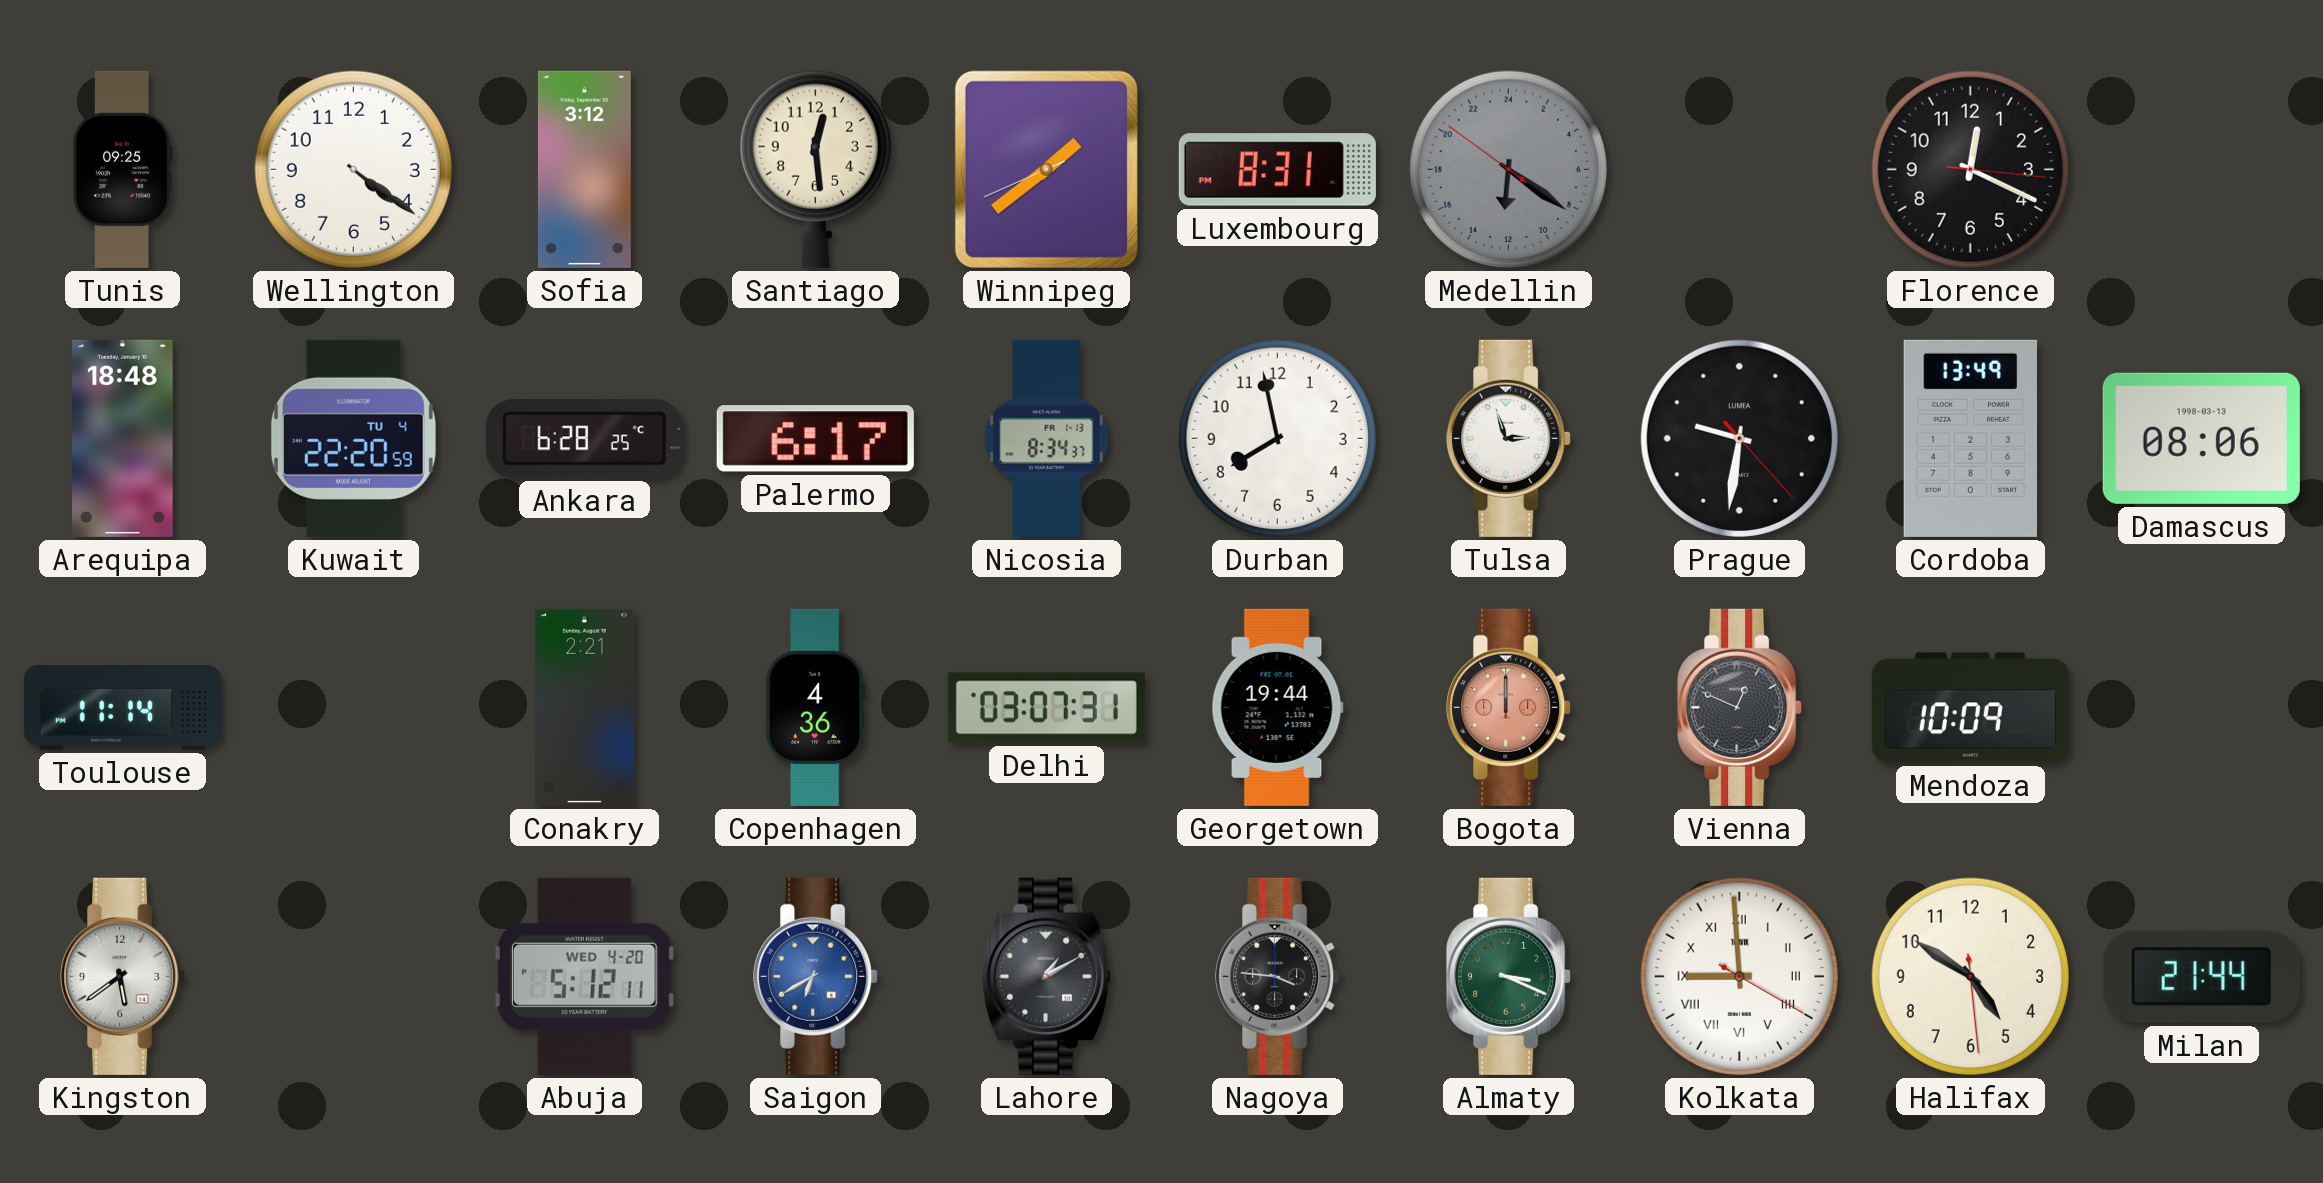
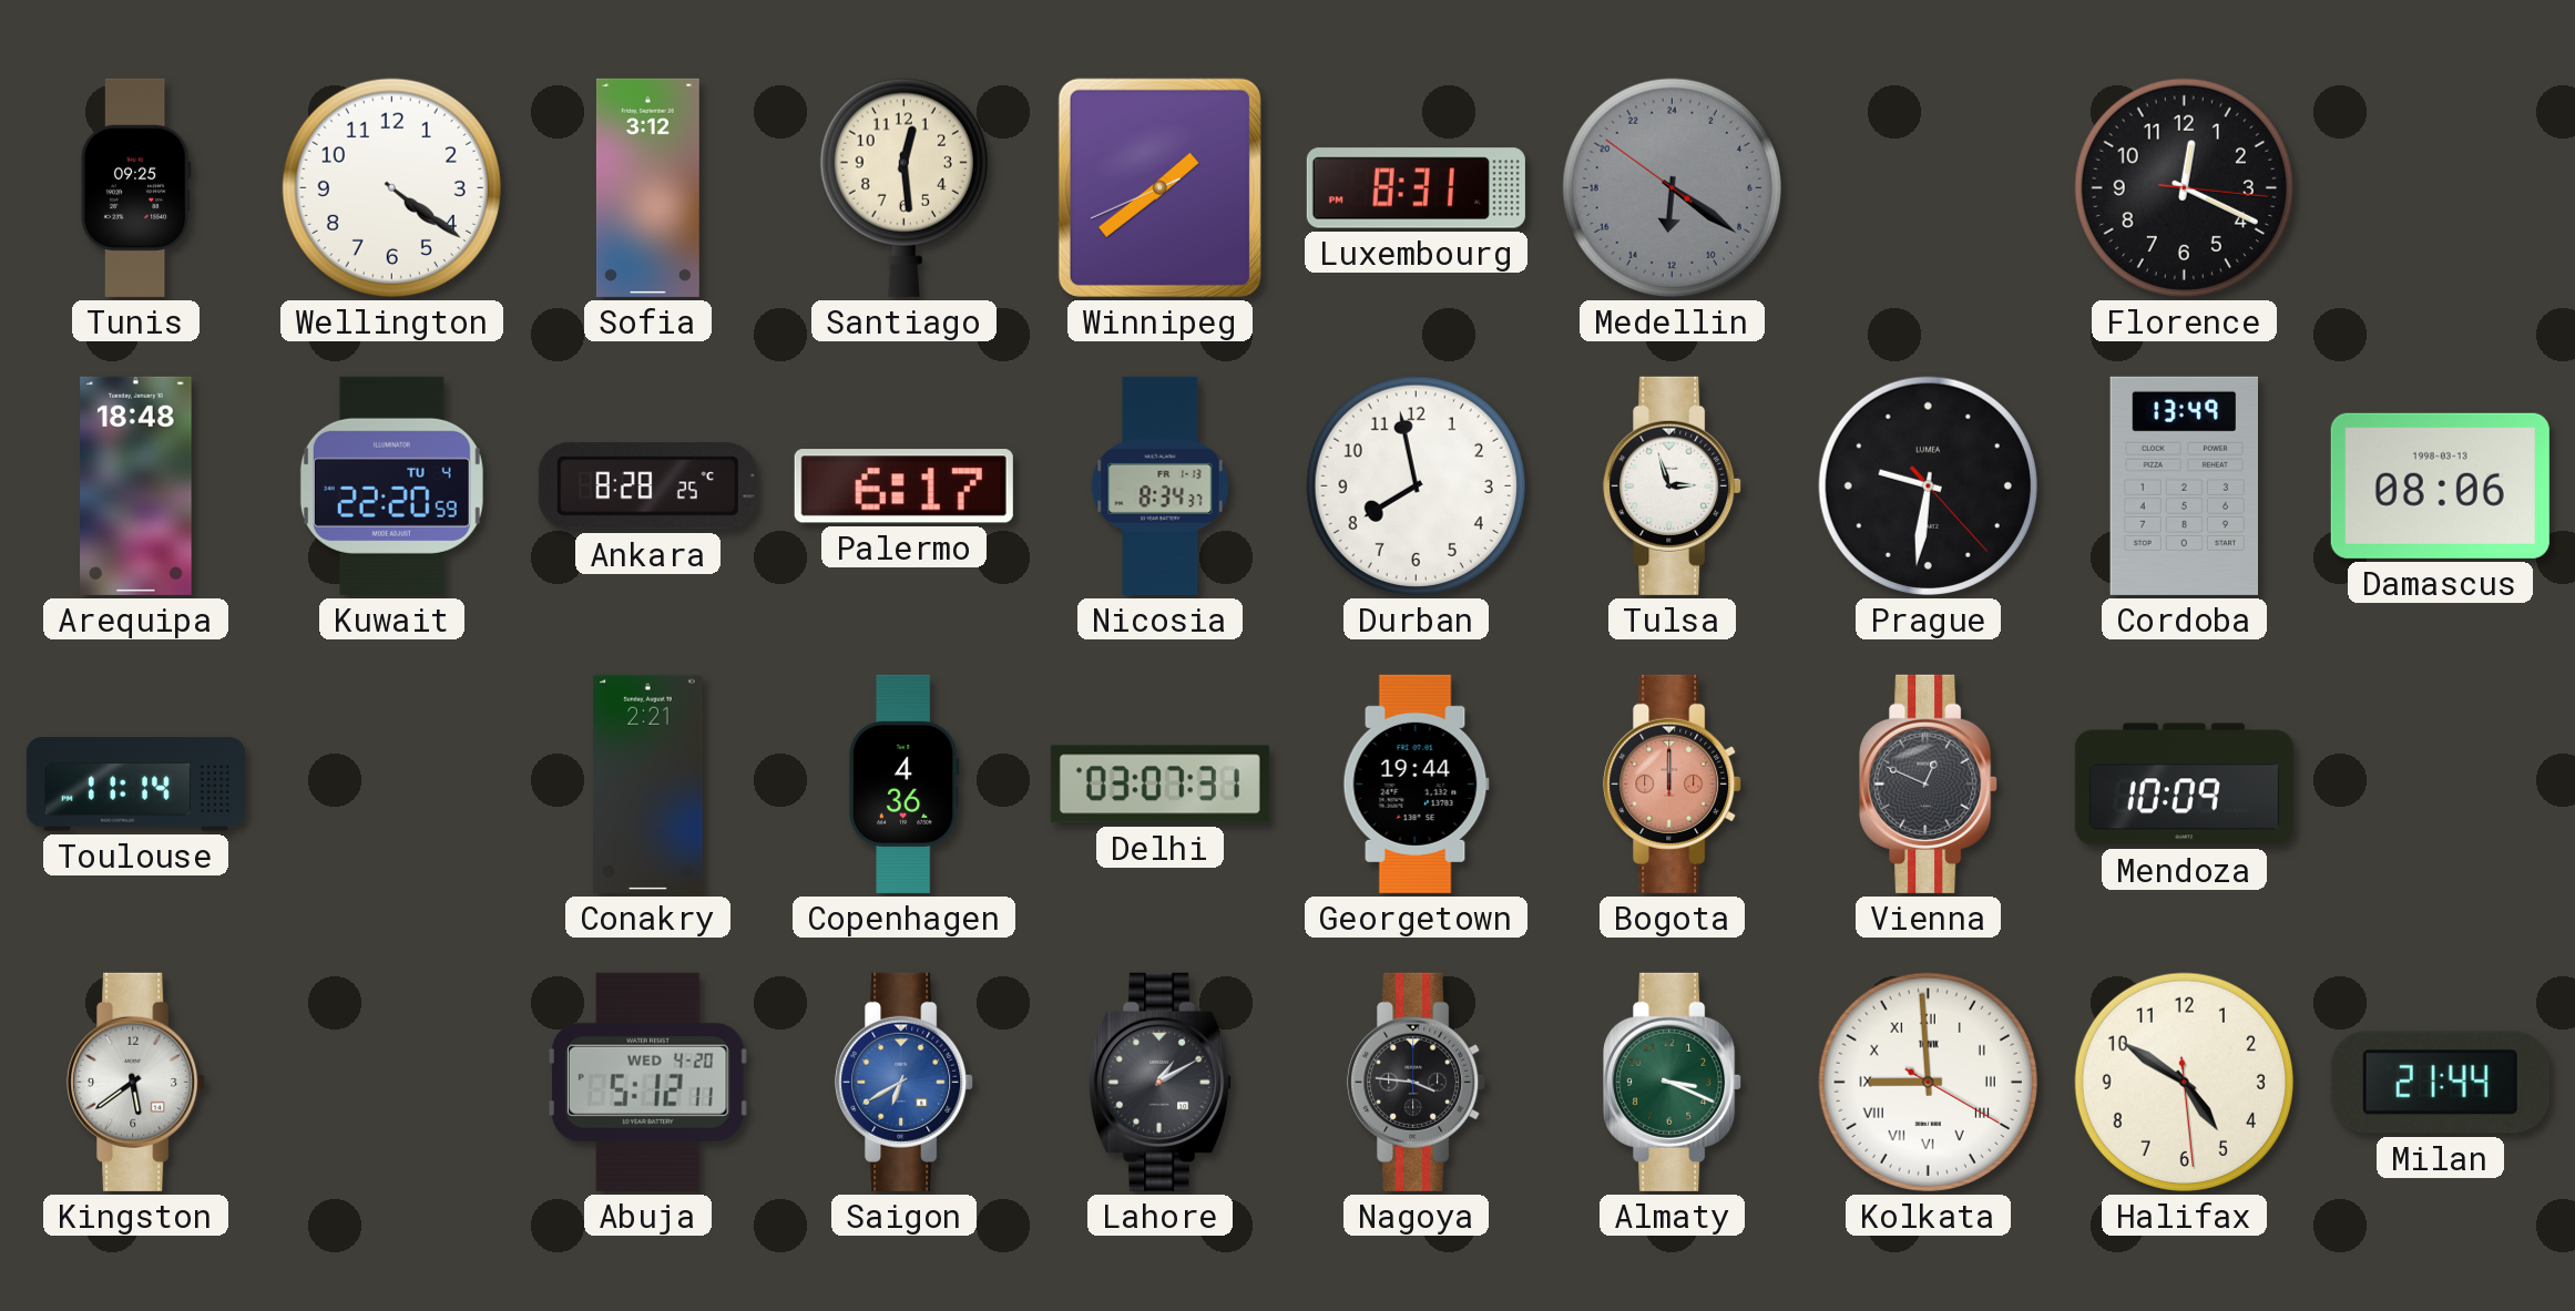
Ankara: 6:28 -> 8:28 (647, 486)
